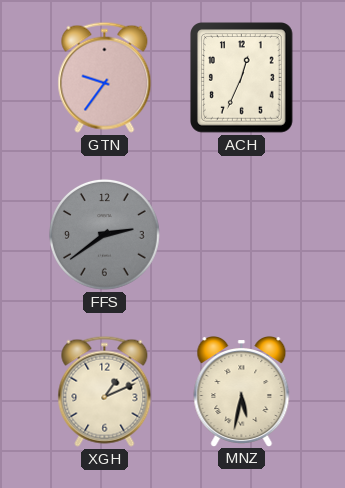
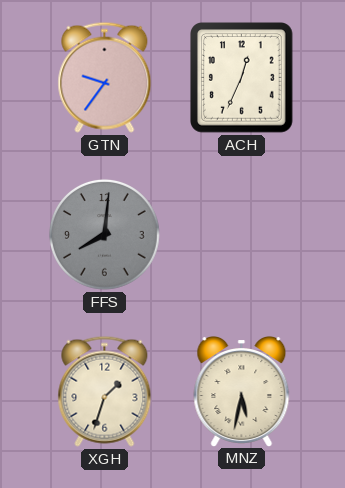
FFS: 2:39 -> 8:01 (105, 235)
XGH: 1:11 -> 1:33 (105, 391)
